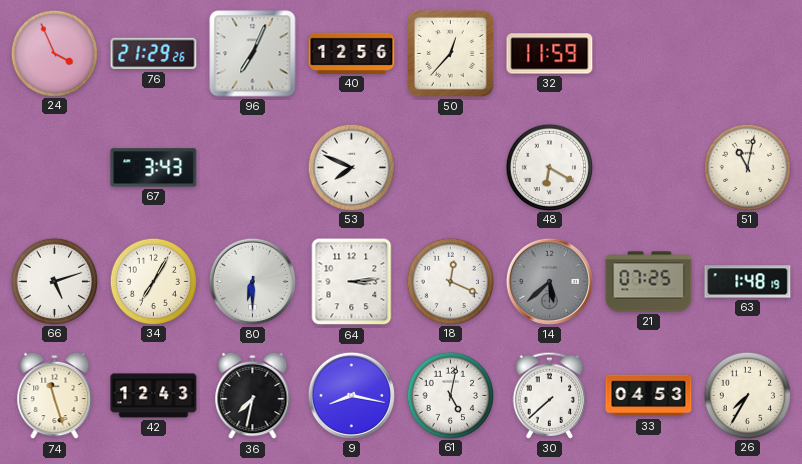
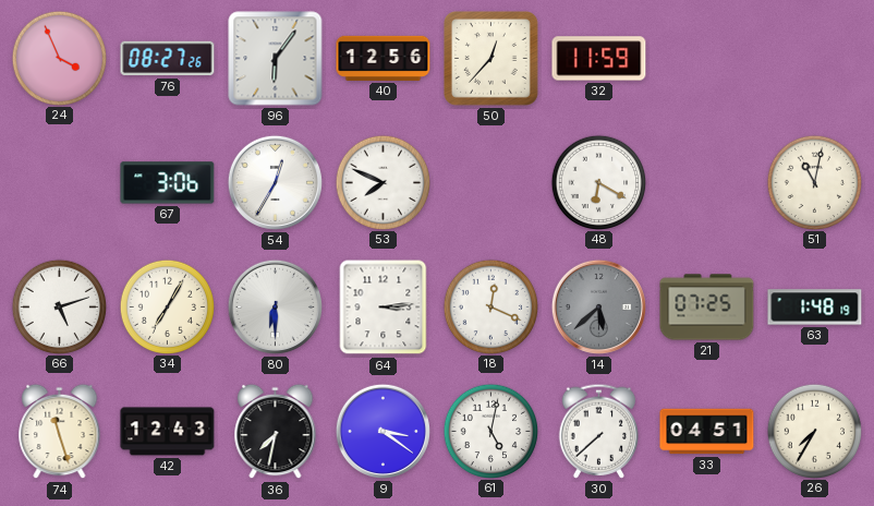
76: 21:29 -> 08:27 (168, 59)
96: 7:04 -> 6:06 (276, 59)
67: 3:43 -> 3:06 (168, 183)
54: none -> 12:35 (275, 182)
9: 8:17 -> 3:21 (383, 431)
33: 04:53 -> 04:51 (707, 432)
